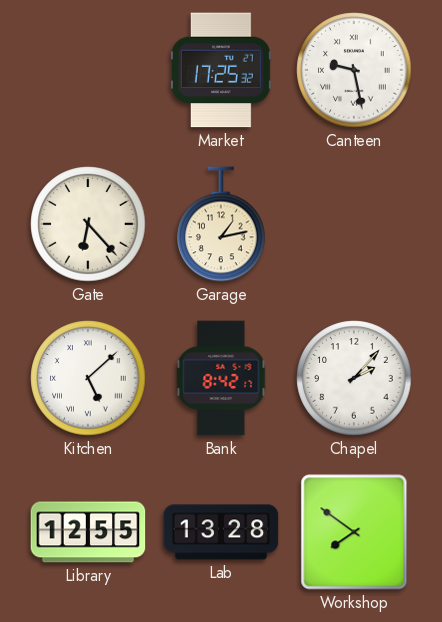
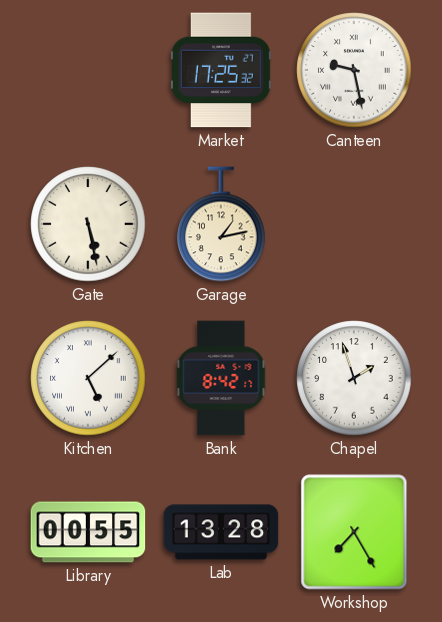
Gate: 6:23 -> 5:28 (88, 224)
Chapel: 2:07 -> 1:57 (354, 378)
Library: 12:55 -> 00:55 (88, 532)
Workshop: 7:51 -> 7:25 (354, 532)
